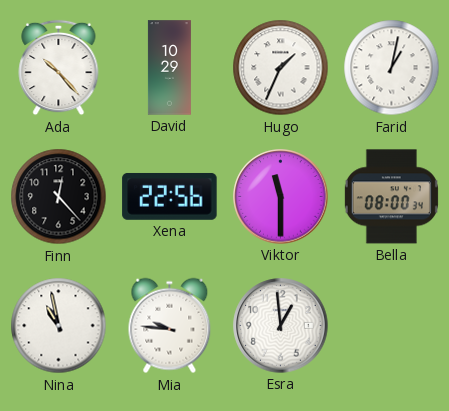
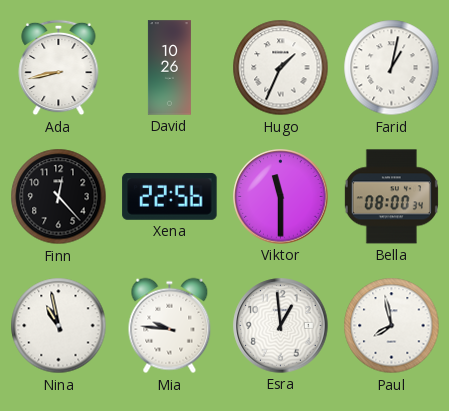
Ada: 10:23 -> 8:43 (59, 68)
David: 10:29 -> 10:26 (169, 68)
Paul: none -> 7:58 (392, 326)
